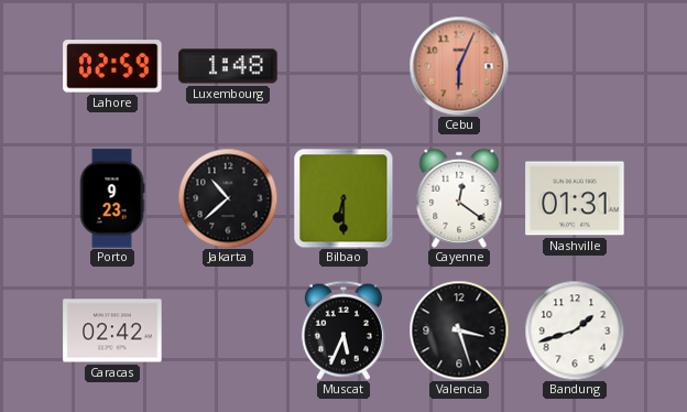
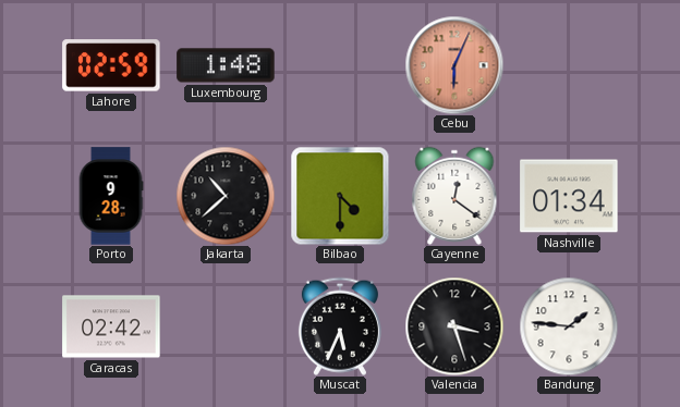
Porto: 9:23 -> 9:28 (111, 196)
Bilbao: 6:30 -> 4:30 (340, 196)
Nashville: 01:31 -> 01:34 (569, 196)
Bandung: 1:42 -> 1:46 (569, 326)
